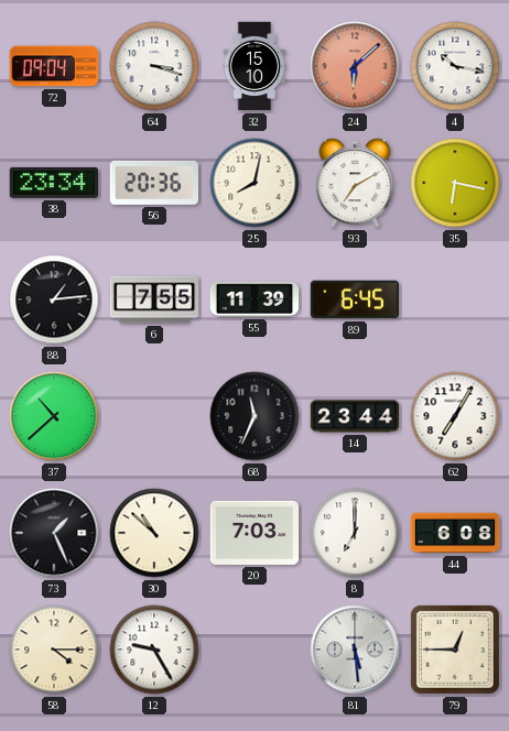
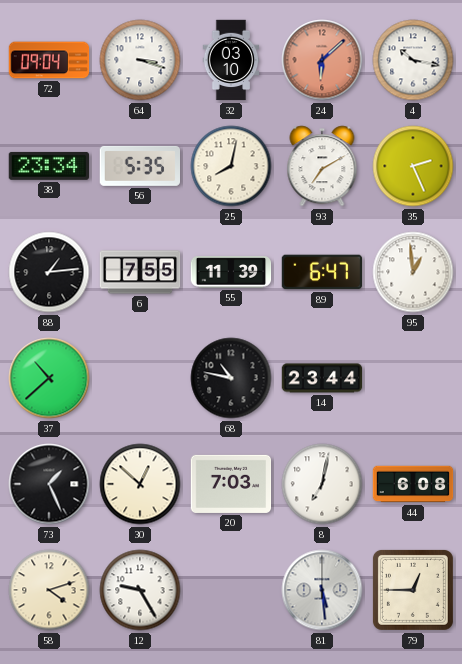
32: 15:10 -> 03:10 (231, 60)
56: 20:36 -> 5:35 (139, 166)
35: 6:17 -> 2:26 (413, 166)
89: 6:45 -> 6:47 (322, 272)
95: none -> 12:59 (413, 272)
68: 11:34 -> 10:47 (231, 378)
62: 7:05 -> none (455, 416)
30: 10:52 -> 12:52 (140, 484)
8: 7:00 -> 7:02 (322, 484)
58: 4:15 -> 4:12 (49, 590)
